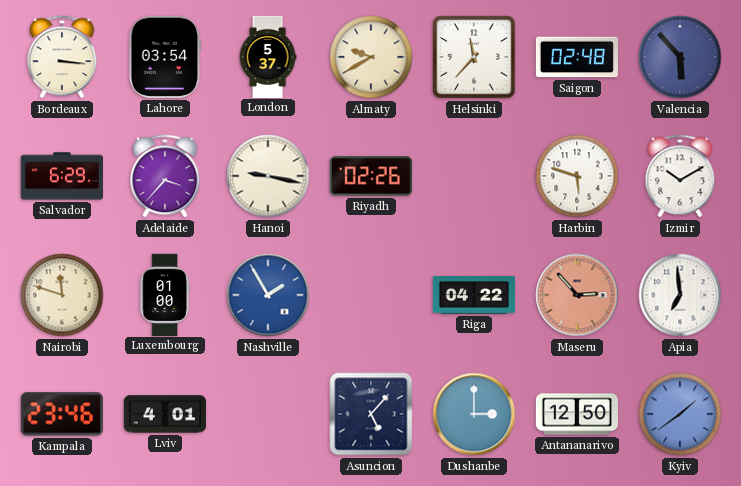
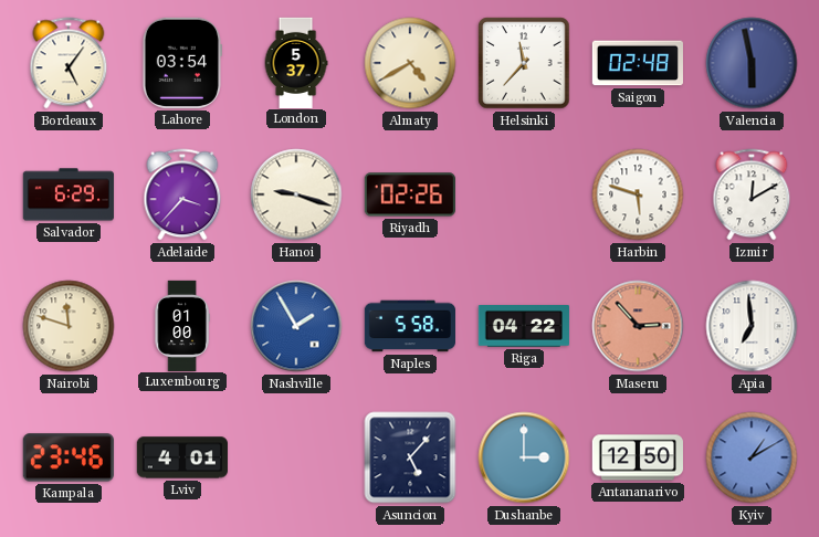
Bordeaux: 3:16 -> 5:06 (69, 63)
Almaty: 9:40 -> 4:40 (410, 63)
Valencia: 5:53 -> 5:58 (752, 63)
Hanoi: 9:17 -> 9:18 (296, 194)
Izmir: 10:10 -> 12:10 (752, 194)
Naples: none -> 5:58 (409, 326)
Kyiv: 1:39 -> 1:10 (752, 457)
